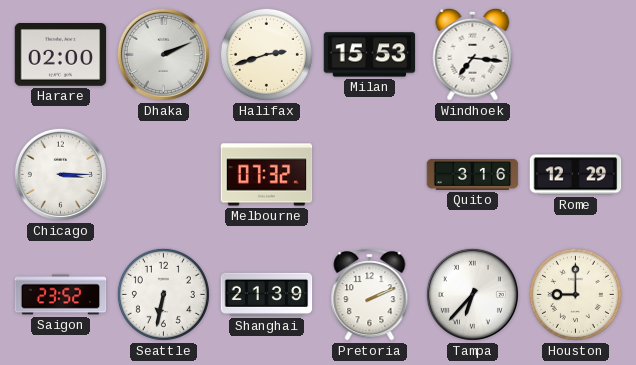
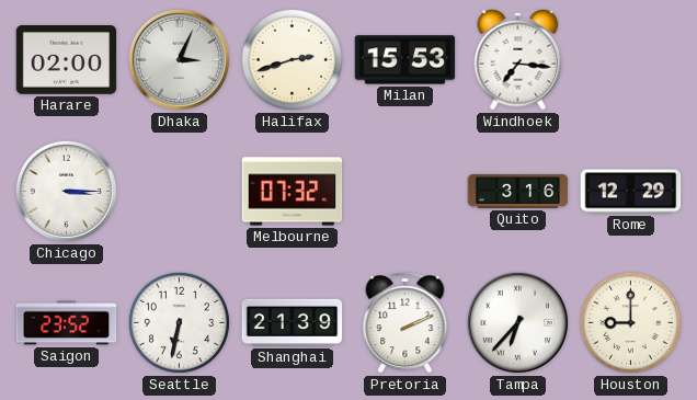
Dhaka: 2:11 -> 3:04 (179, 59)
